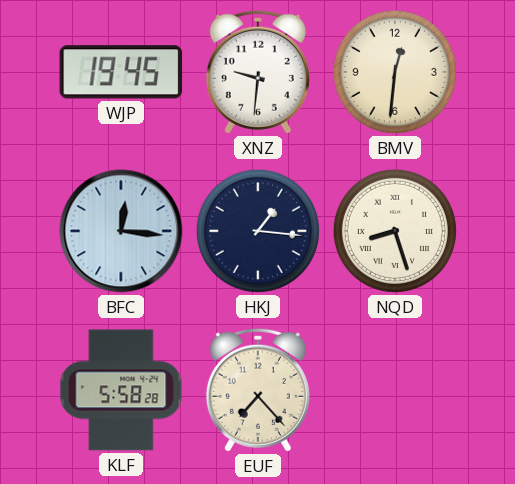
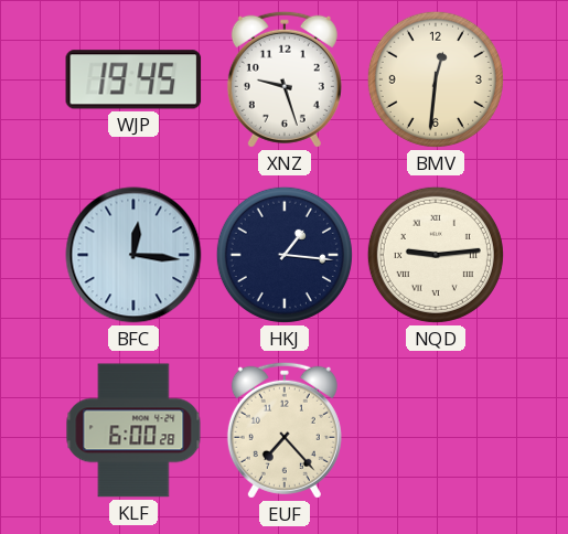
XNZ: 9:31 -> 9:27 (285, 79)
NQD: 8:27 -> 9:14 (436, 255)
KLF: 5:58 -> 6:00 (133, 430)
